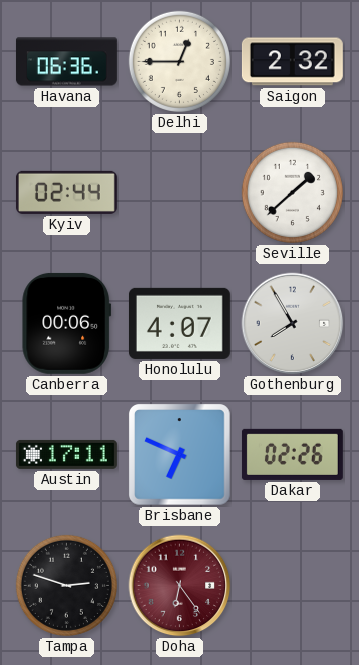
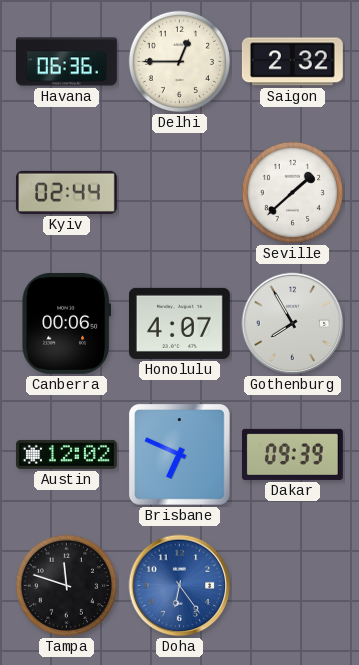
Austin: 17:11 -> 12:02 (66, 454)
Dakar: 02:26 -> 09:39 (292, 454)
Tampa: 2:48 -> 11:48 (66, 585)
Doha dial: burgundy -> blue (180, 586)
